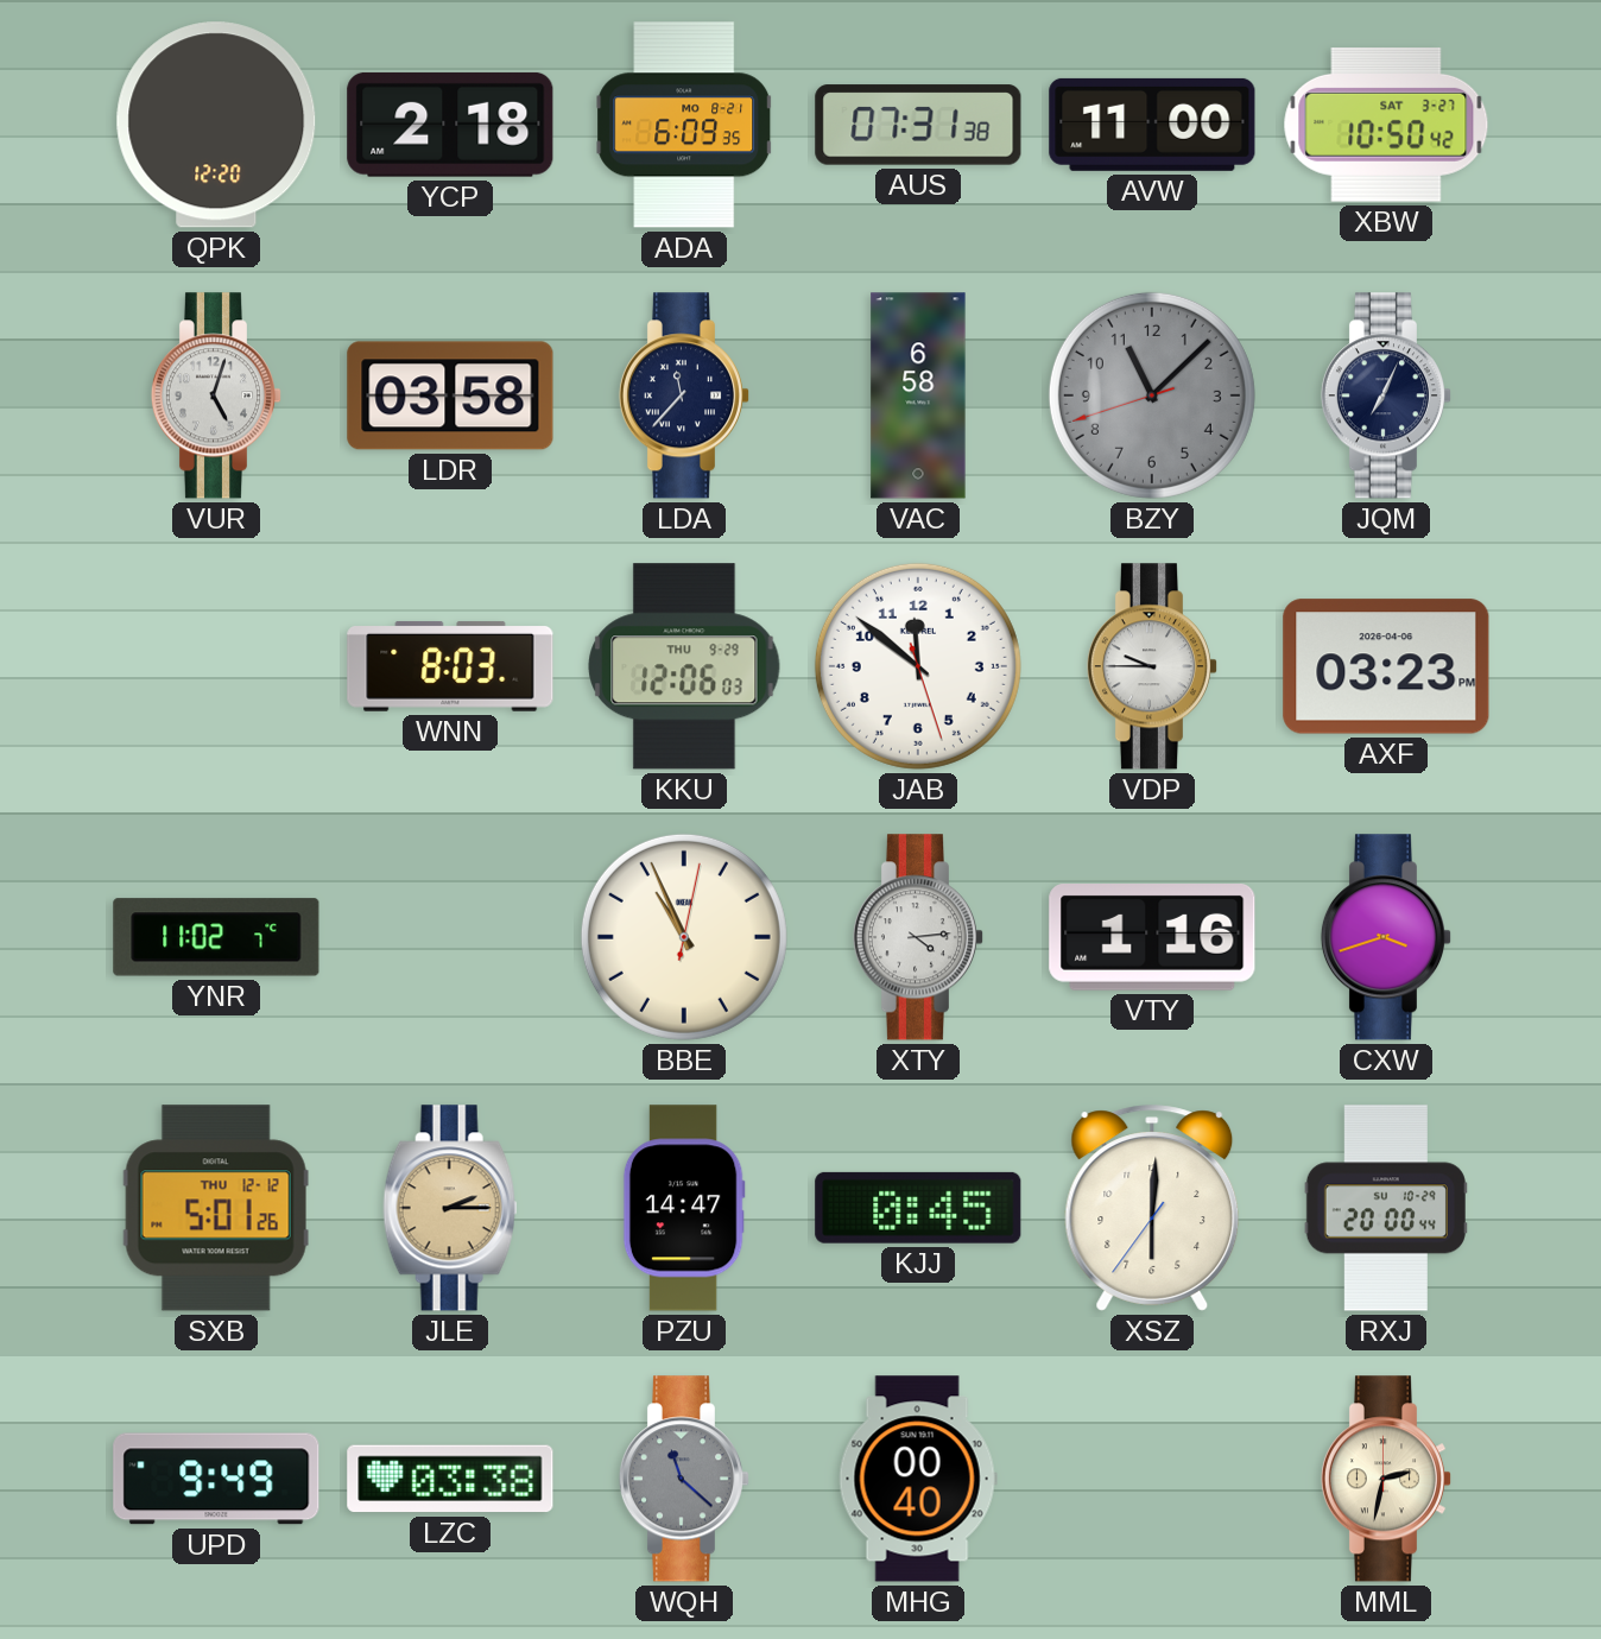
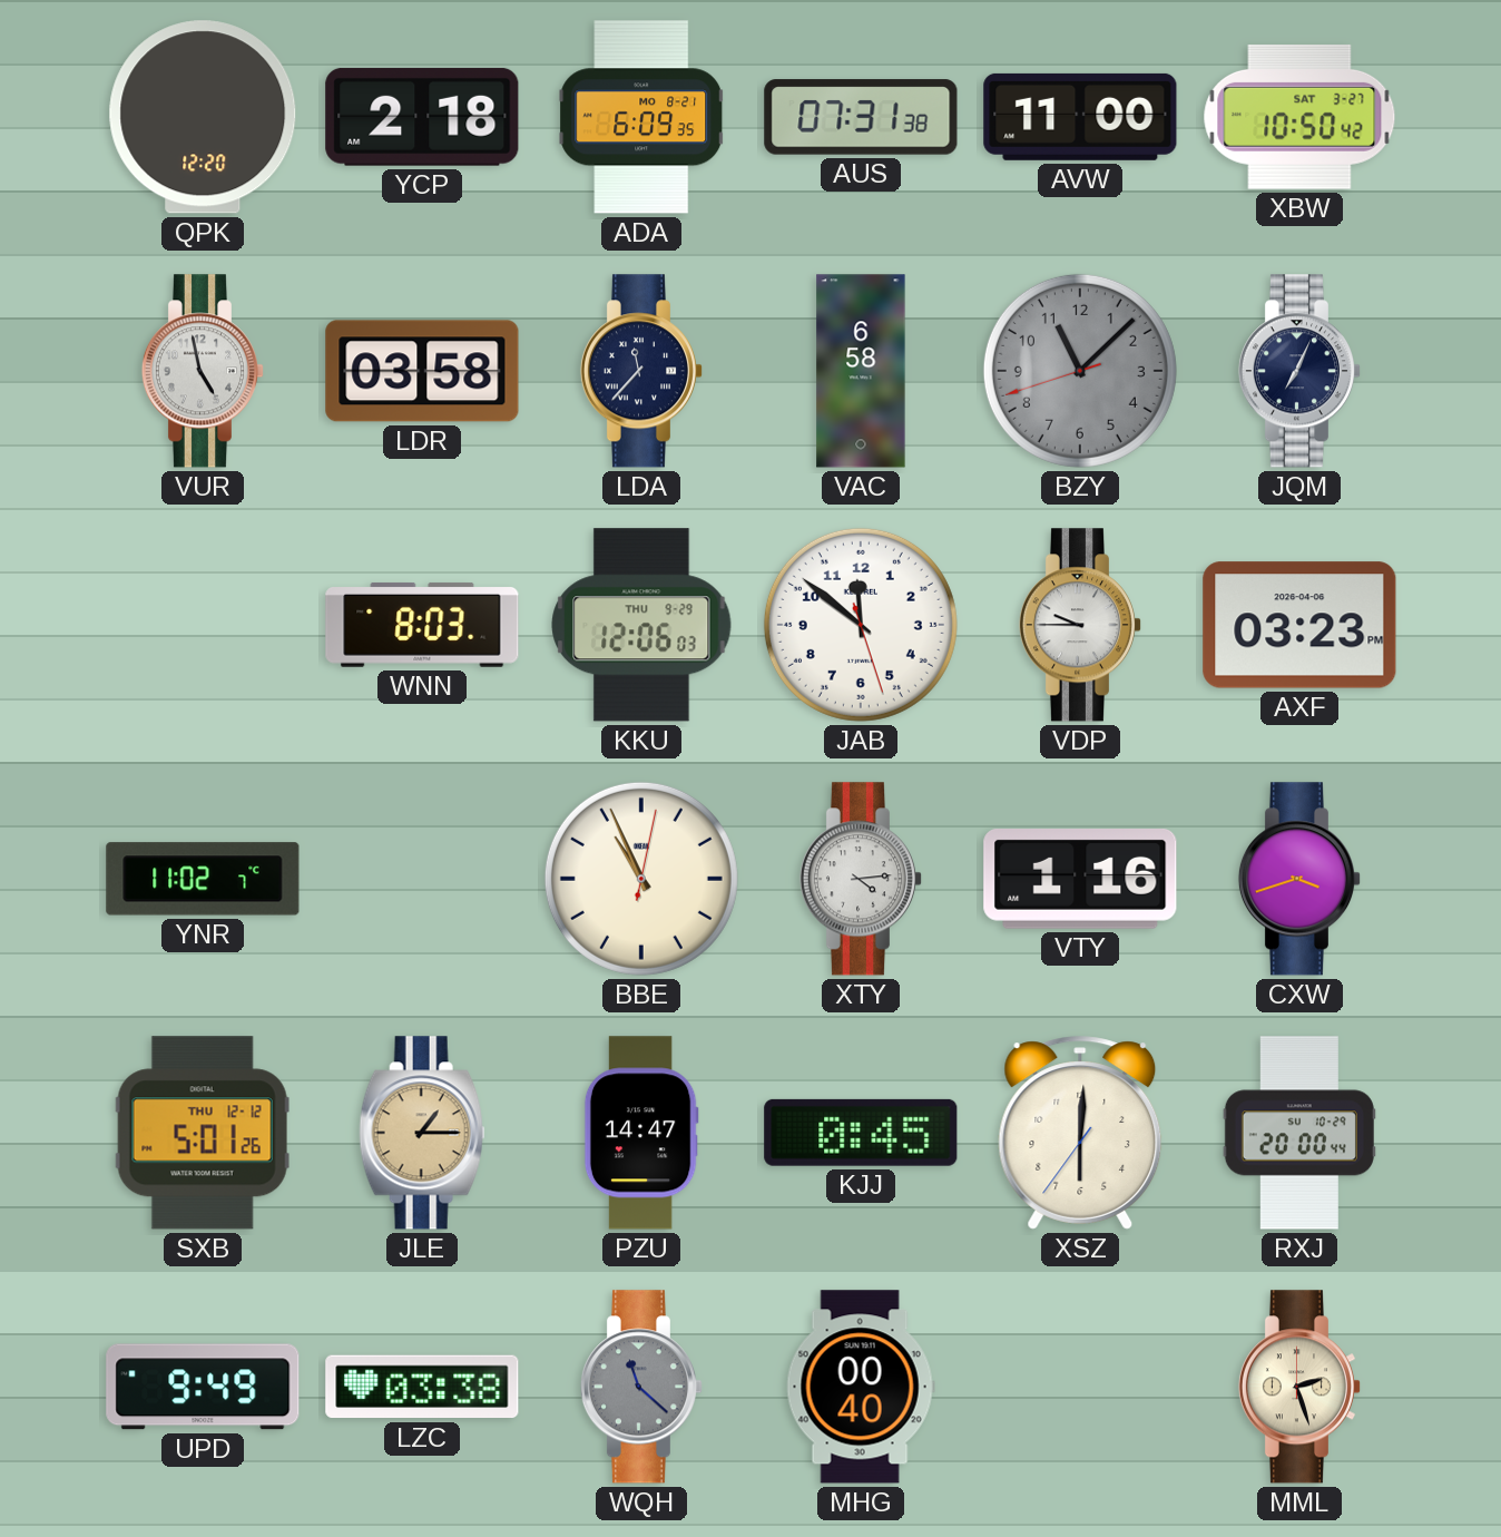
VUR: 5:03 -> 4:58 (203, 371)
JLE: 2:15 -> 1:15 (422, 1133)
MML: 2:32 -> 2:27 (1299, 1387)
